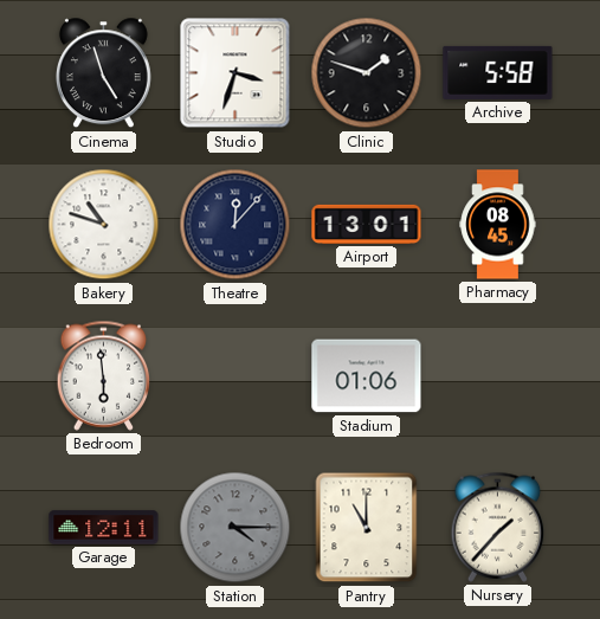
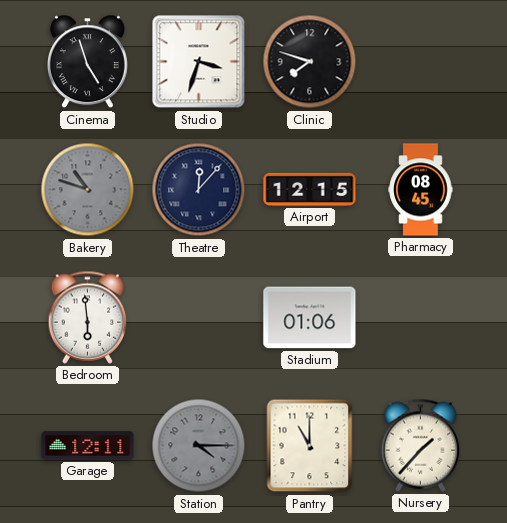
Clinic: 1:48 -> 7:48 (310, 62)
Archive: 5:58 -> none (498, 72)
Bakery dial: white -> grey (88, 190)
Airport: 13:01 -> 12:15 (310, 189)
